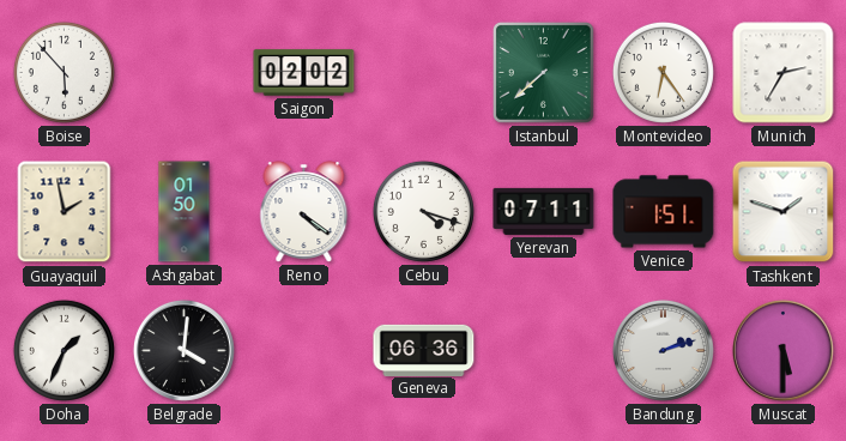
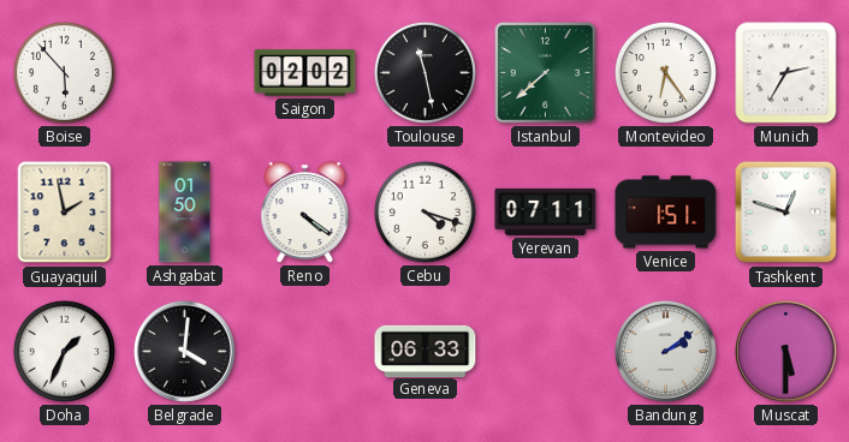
Toulouse: none -> 11:28 (424, 72)
Tashkent: 1:48 -> 12:48 (786, 213)
Geneva: 06:36 -> 06:33 (426, 351)
Bandung: 2:12 -> 2:09 (665, 351)
